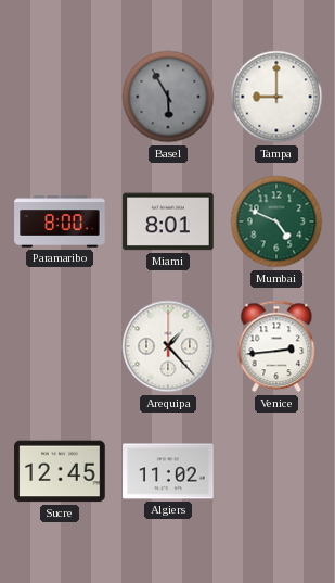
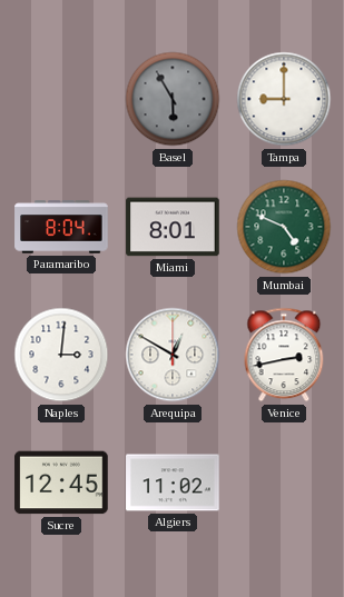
Paramaribo: 8:00 -> 8:04 (61, 227)
Naples: none -> 3:01 (61, 355)
Arequipa: 1:23 -> 12:50 (173, 355)
Venice: 2:44 -> 2:43 (284, 355)
